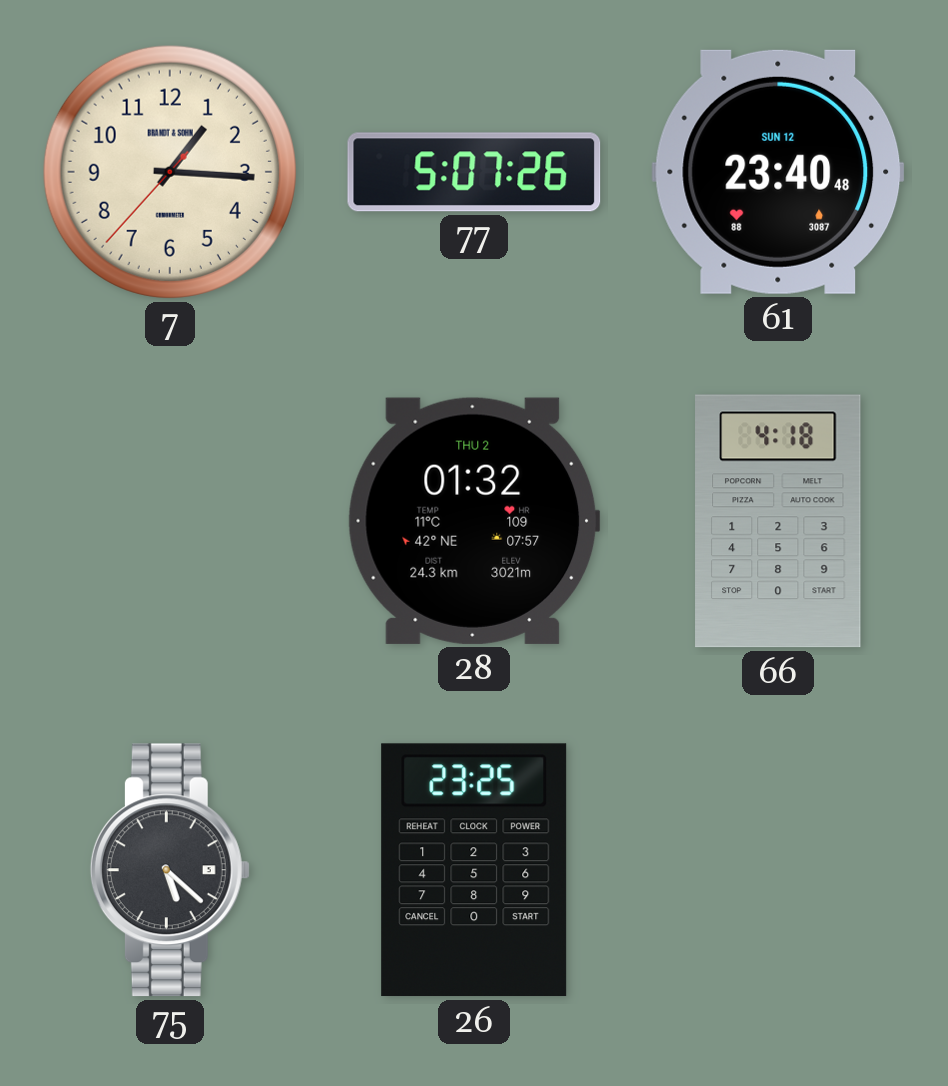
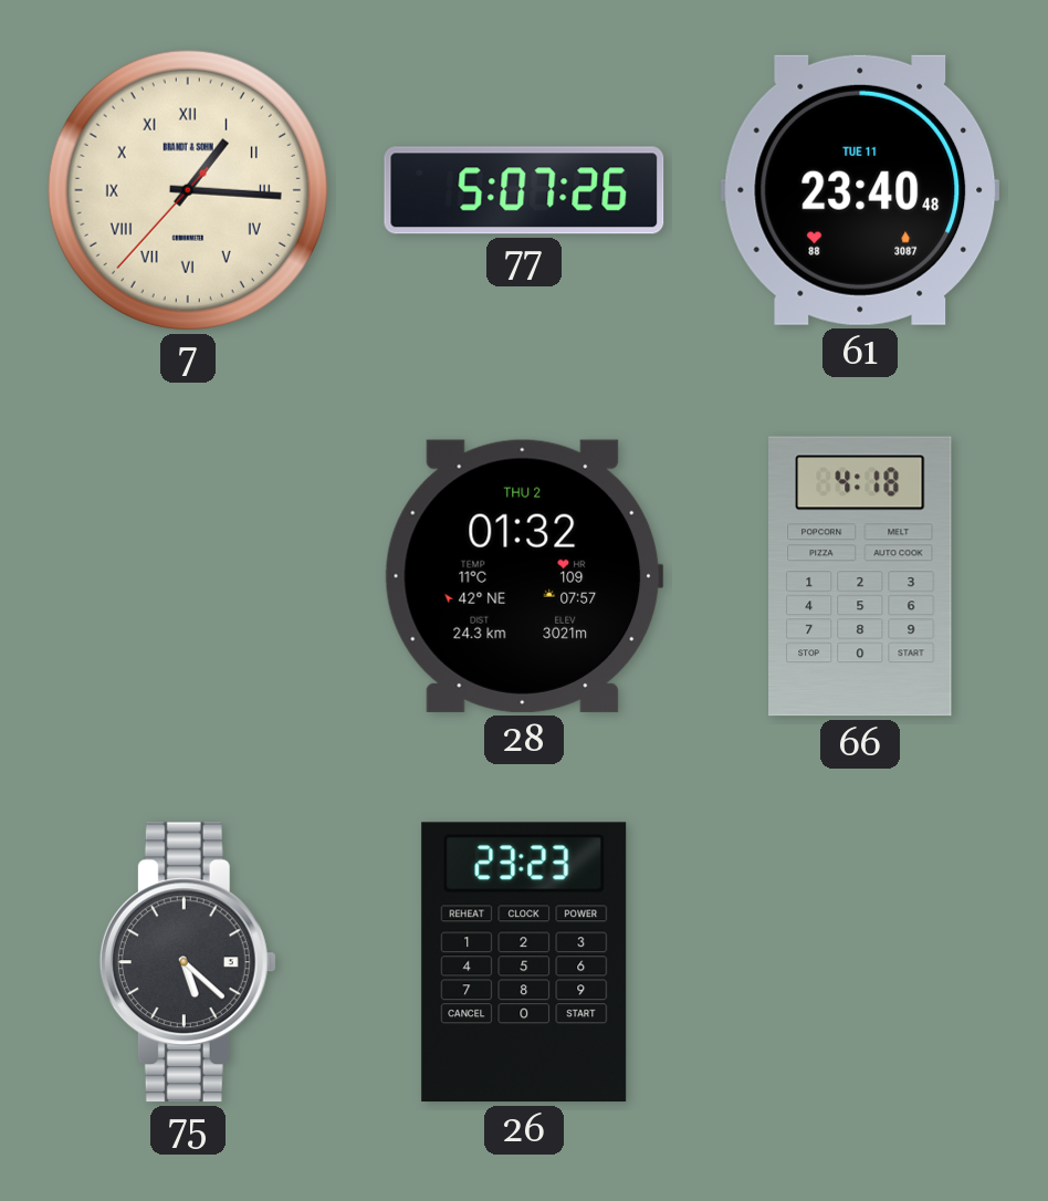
7 numerals: Arabic -> Roman (188, 190)
61 date: SUN 12 -> TUE 11 (860, 190)
26: 23:25 -> 23:23 (524, 962)
